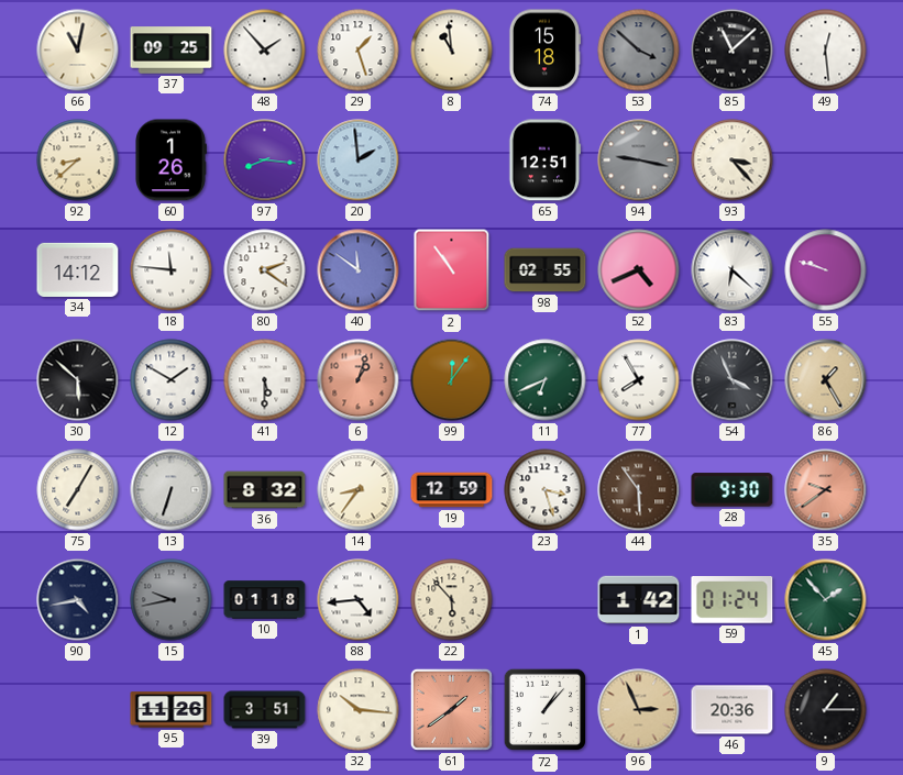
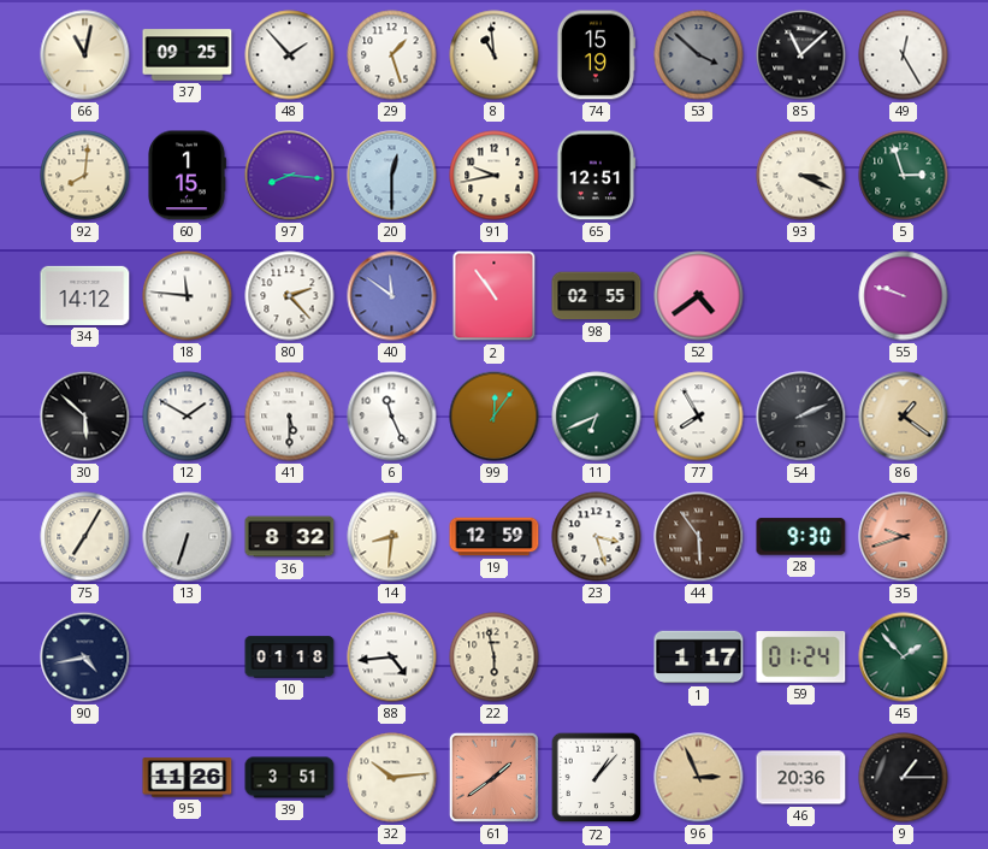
74: 15:18 -> 15:19 (594, 55)
49: 12:29 -> 12:25 (904, 55)
92: 8:38 -> 8:01 (85, 176)
60: 1:26 -> 1:15 (188, 176)
20: 1:59 -> 12:30 (392, 176)
91: none -> 9:43 (495, 176)
94: 9:17 -> none (639, 160)
93: 3:23 -> 3:19 (801, 176)
5: none -> 2:57 (904, 176)
80: 2:21 -> 2:23 (290, 296)
52: 4:41 -> 4:39 (699, 296)
83: 6:22 -> none (733, 270)
6: 1:03 -> 11:26 (392, 417)
6 dial: salmon -> white (392, 417)
54: 3:56 -> 2:11 (801, 417)
86: 1:25 -> 1:21 (904, 417)
14: 8:36 -> 8:31 (392, 537)
35: 9:39 -> 9:42 (904, 537)
15: 9:43 -> none (172, 600)
22: 5:53 -> 5:58 (495, 658)
1: 1:42 -> 1:17 (699, 658)
32: 10:16 -> 10:14 (392, 778)
